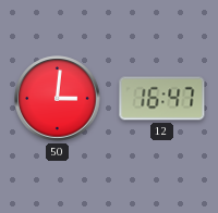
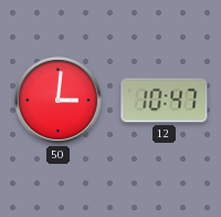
12: 16:47 -> 10:47 (165, 101)
